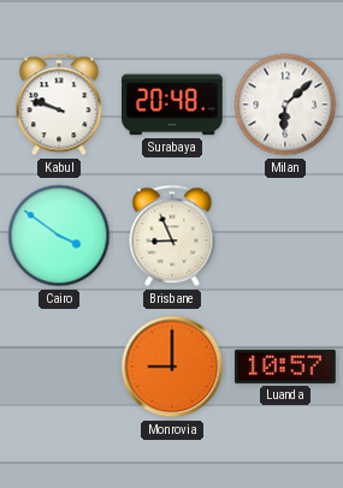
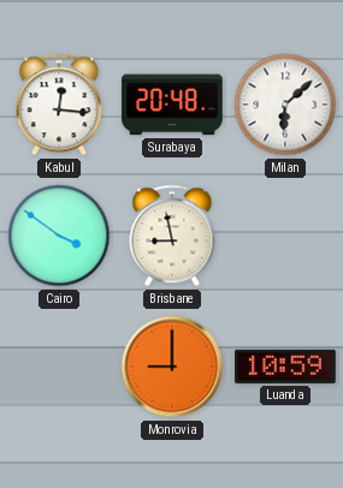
Kabul: 9:48 -> 12:16 (59, 105)
Brisbane: 8:56 -> 8:58 (172, 236)
Luanda: 10:57 -> 10:59 (286, 367)
